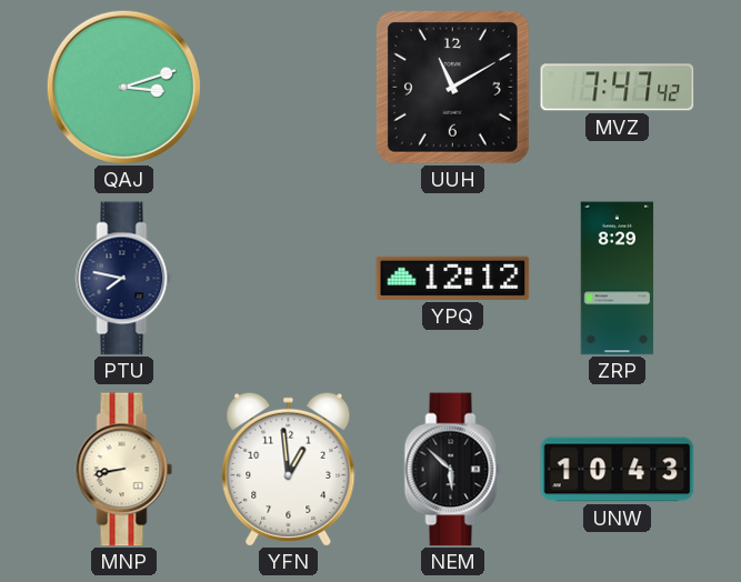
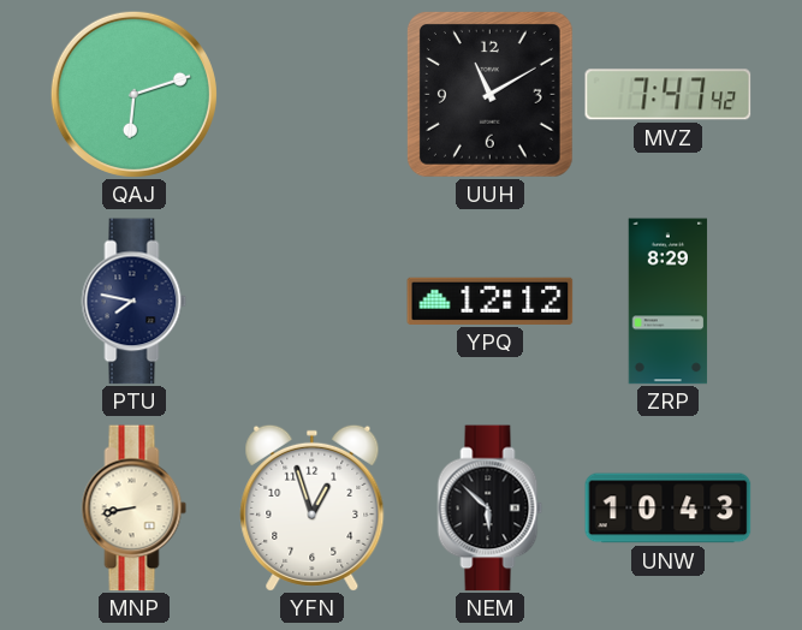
QAJ: 3:12 -> 6:12 (133, 94)
YFN: 12:59 -> 12:57 (313, 507)
